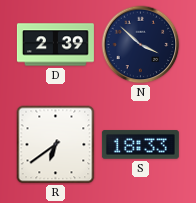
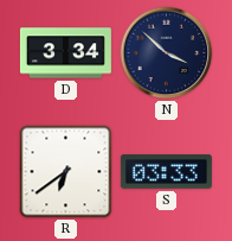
D: 2:39 -> 3:34 (65, 53)
S: 18:33 -> 03:33 (166, 172)
